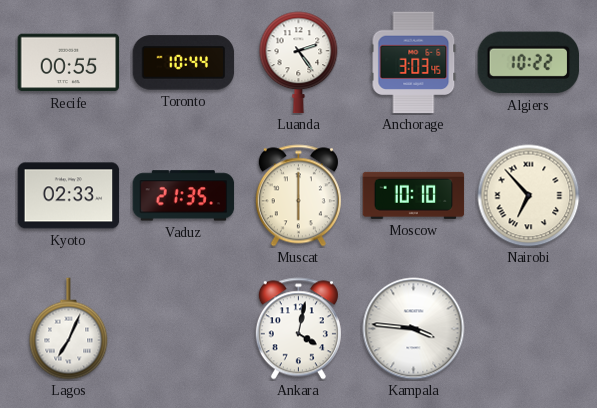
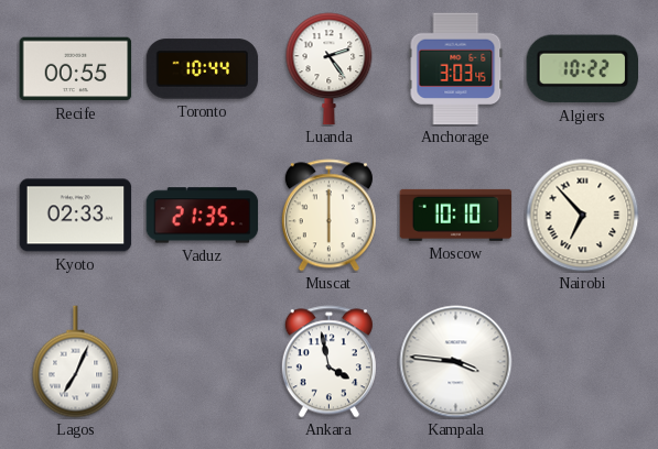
Ankara: 4:02 -> 3:58 (328, 362)
